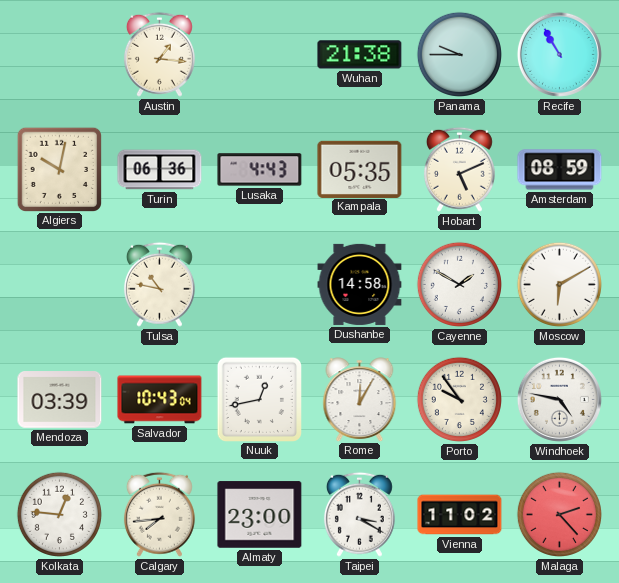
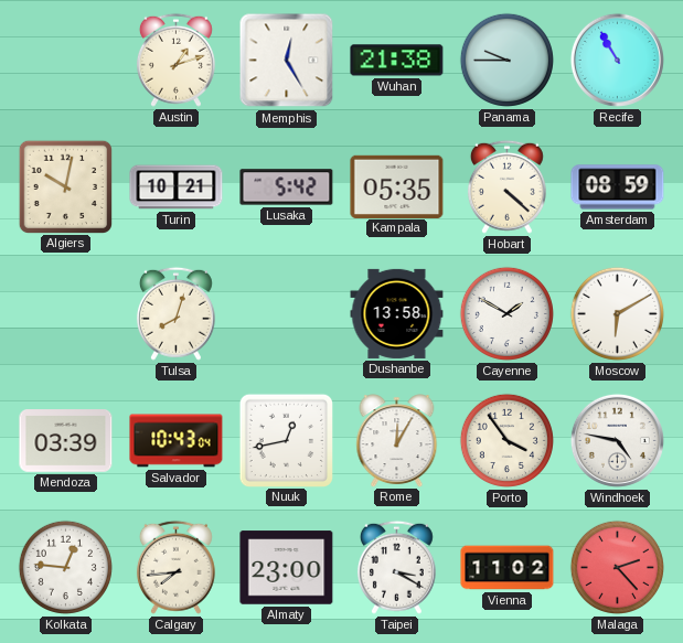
Austin: 1:16 -> 1:12 (175, 60)
Memphis: none -> 12:25 (287, 61)
Turin: 06:36 -> 10:21 (177, 187)
Lusaka: 4:43 -> 5:42 (287, 187)
Hobart: 5:11 -> 4:22 (506, 186)
Tulsa: 10:47 -> 8:03 (175, 313)
Dushanbe: 14:58 -> 13:58 (397, 313)
Porto: 9:54 -> 3:54 (506, 440)
